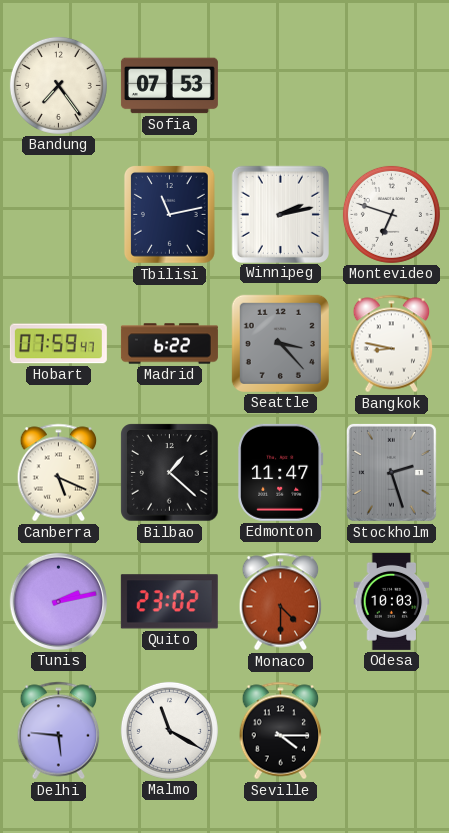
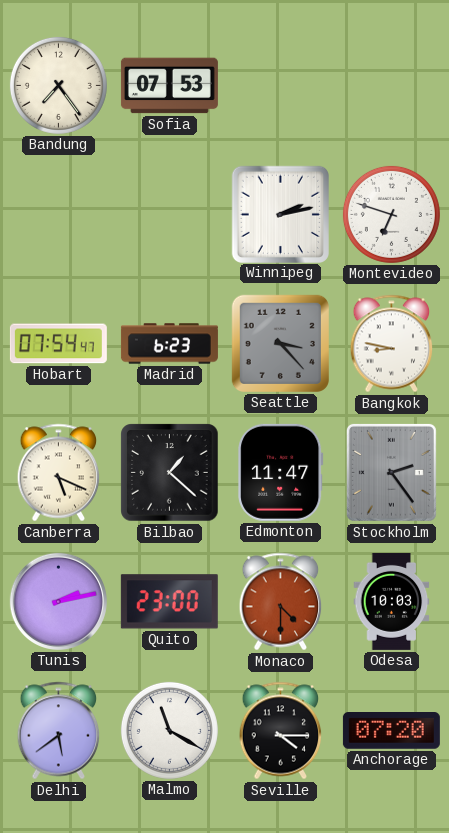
Tbilisi: 11:13 -> none (170, 215)
Hobart: 07:59 -> 07:54 (58, 344)
Madrid: 6:22 -> 6:23 (169, 344)
Stockholm: 2:27 -> 2:24 (391, 472)
Quito: 23:02 -> 23:00 (169, 602)
Delhi: 5:46 -> 5:39 (59, 731)
Anchorage: none -> 07:20 (391, 731)
